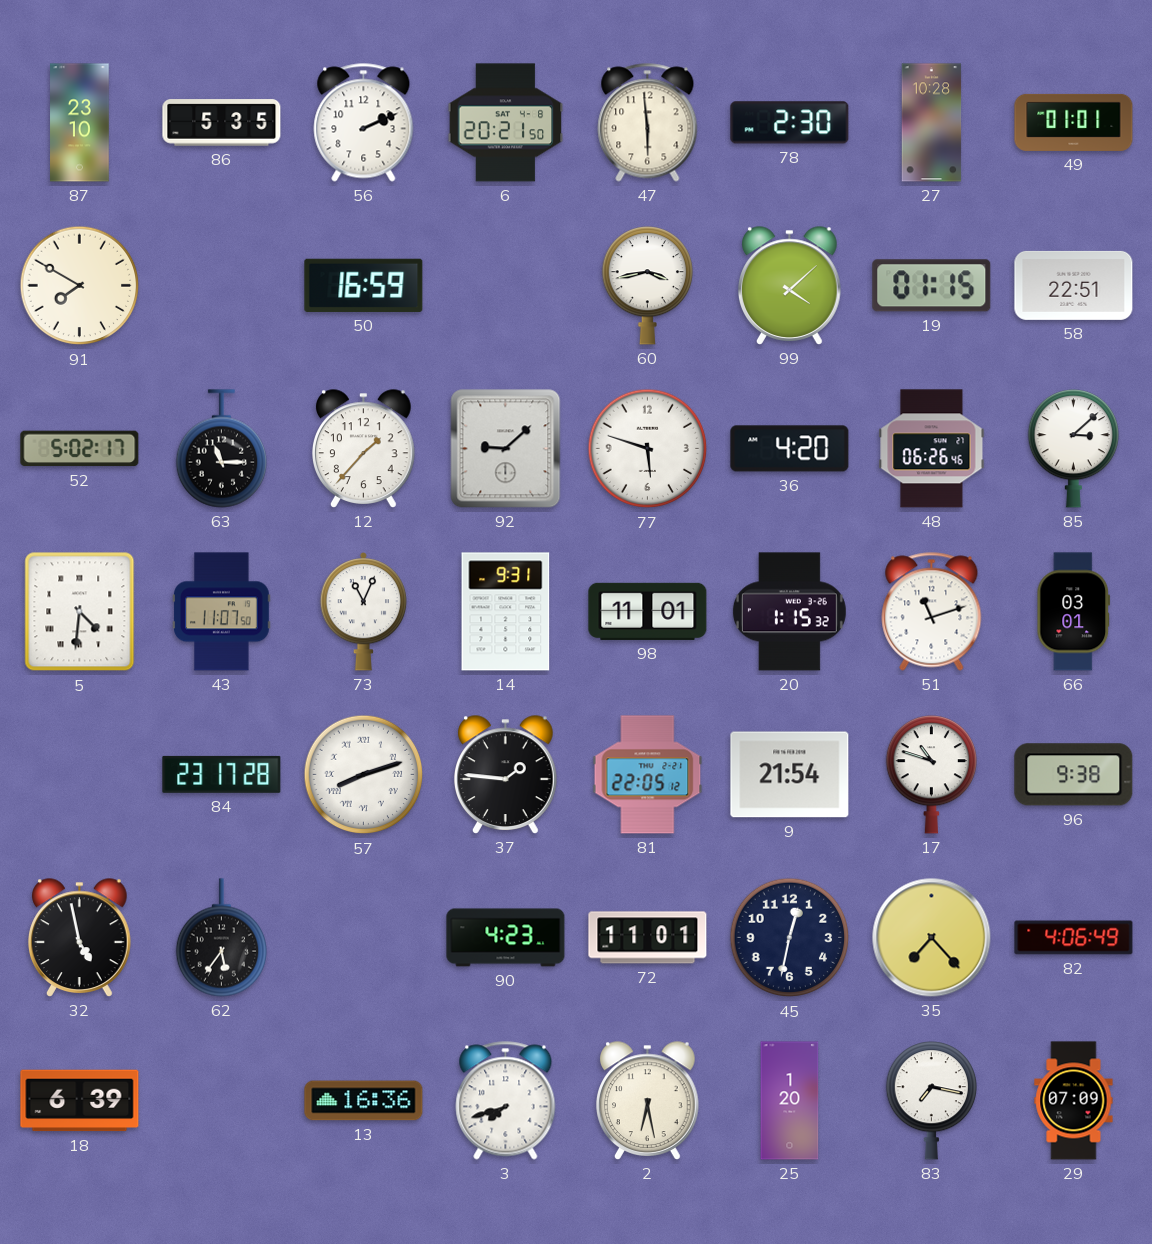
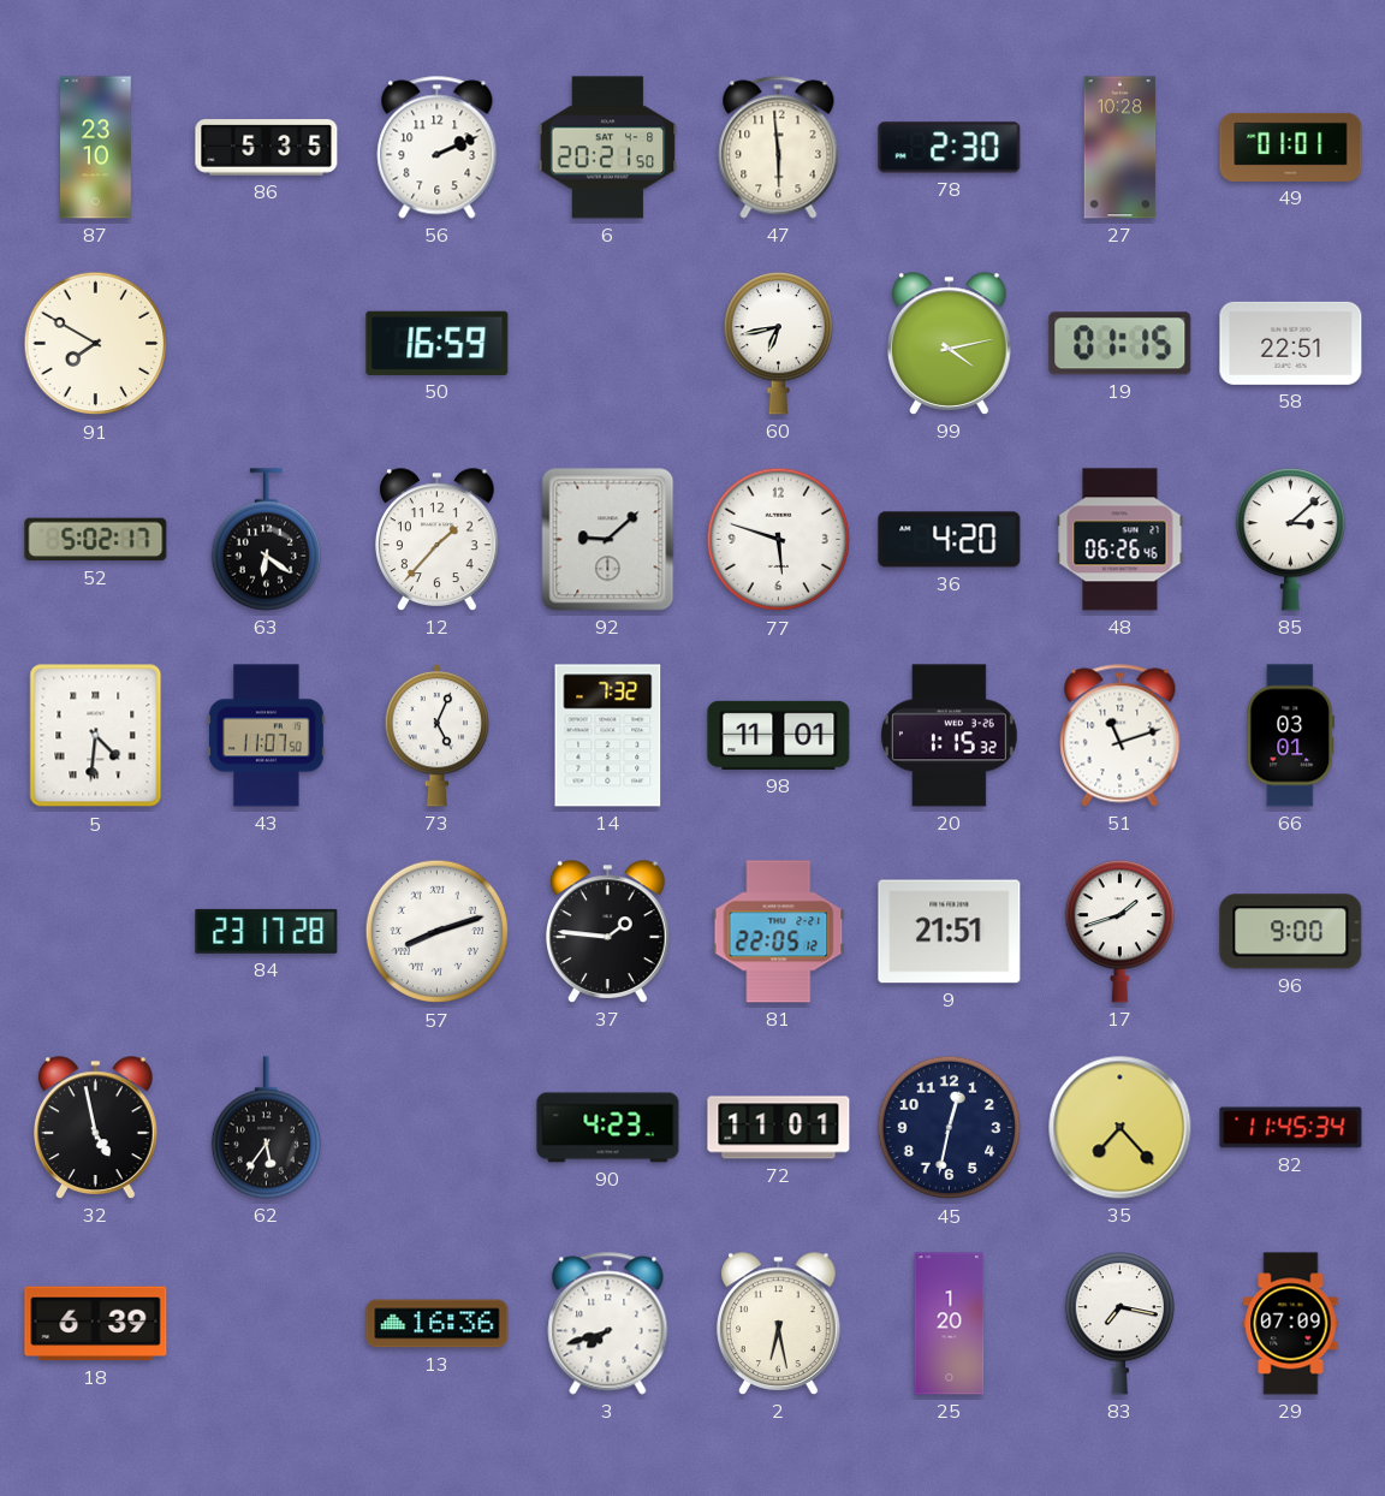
60: 3:43 -> 6:43 (778, 344)
99: 4:08 -> 4:13 (950, 344)
63: 11:15 -> 6:21 (266, 540)
73: 11:04 -> 5:04 (438, 735)
14: 9:31 -> 7:32 (608, 736)
9: 21:54 -> 21:51 (950, 932)
17: 10:48 -> 1:42 (1119, 932)
96: 9:38 -> 9:00 (1291, 932)
82: 4:06 -> 11:45 (1291, 1128)
